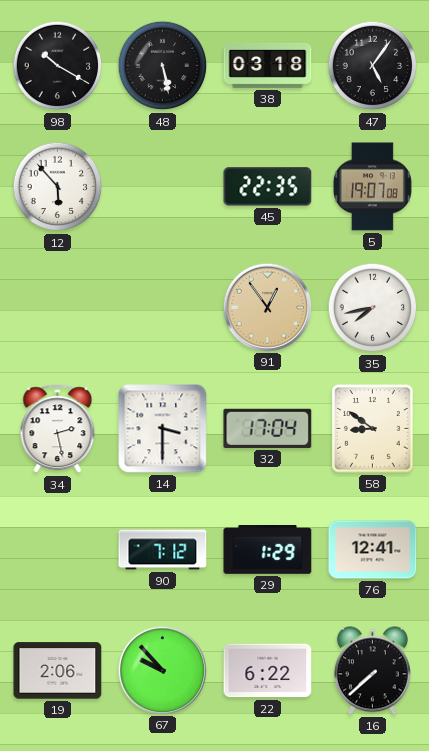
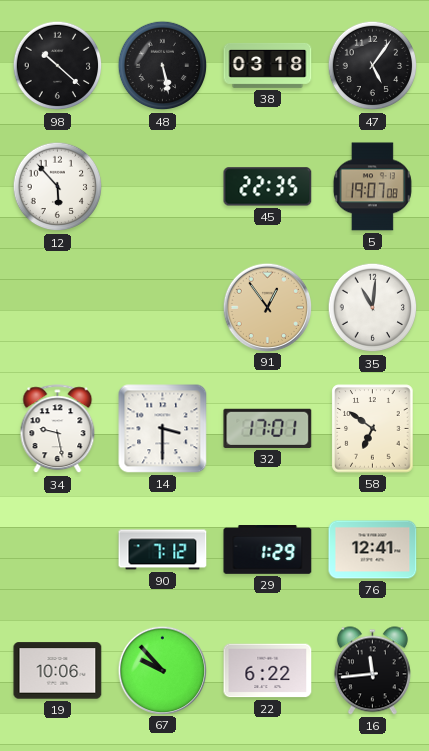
98: 10:20 -> 10:22 (58, 66)
35: 7:43 -> 11:01 (373, 308)
34: 2:28 -> 9:28 (58, 429)
32: 17:04 -> 17:01 (268, 428)
58: 8:51 -> 6:51 (373, 429)
19: 2:06 -> 10:06 (58, 671)
16: 7:38 -> 11:44 (372, 671)
